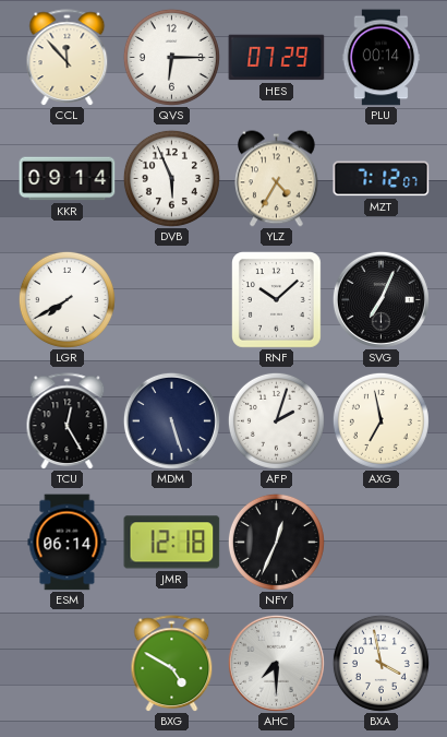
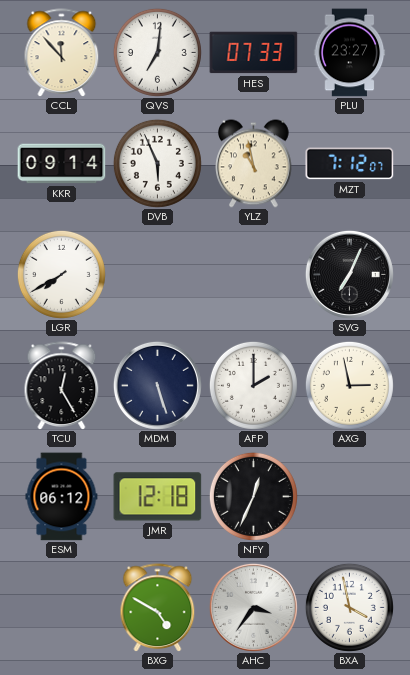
QVS: 6:15 -> 7:01 (157, 52)
HES: 07:29 -> 07:33 (254, 53)
PLU: 00:14 -> 23:27 (350, 53)
YLZ: 4:35 -> 10:58 (254, 164)
RNF: 10:08 -> none (277, 300)
AFP: 2:03 -> 2:00 (253, 385)
AXG: 6:58 -> 2:58 (349, 385)
ESM: 06:14 -> 06:12 (62, 497)
AHC: 7:30 -> 3:36 (253, 607)
